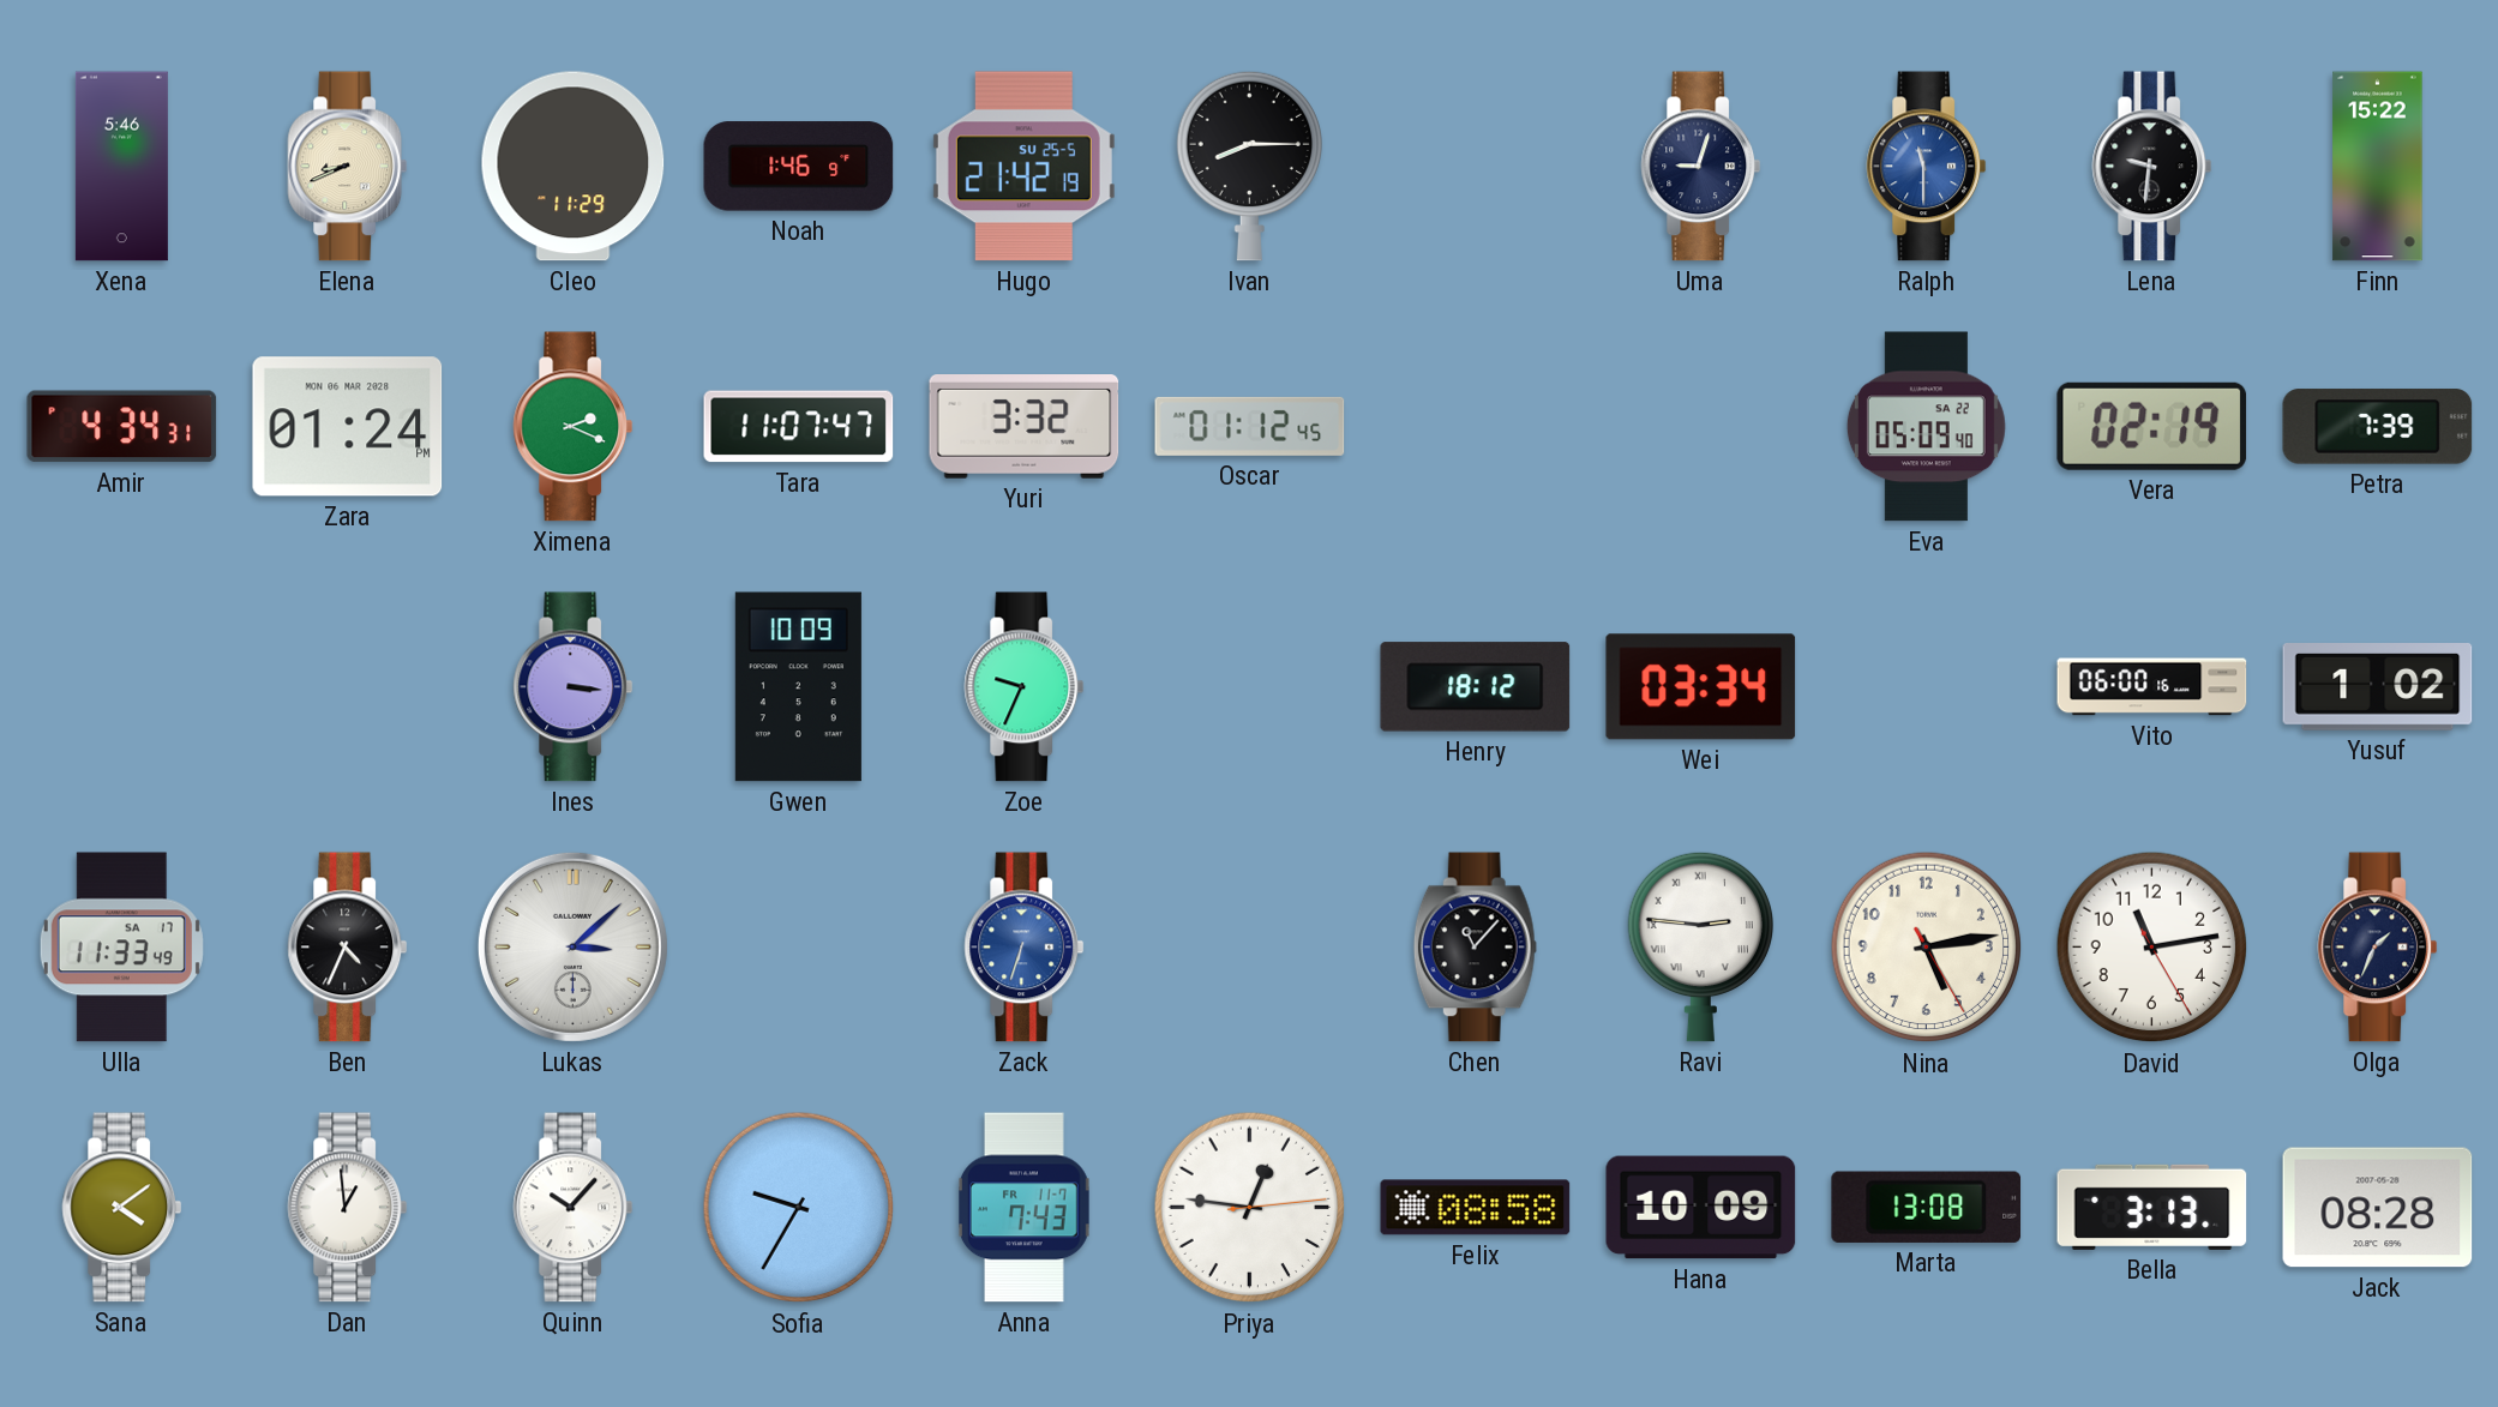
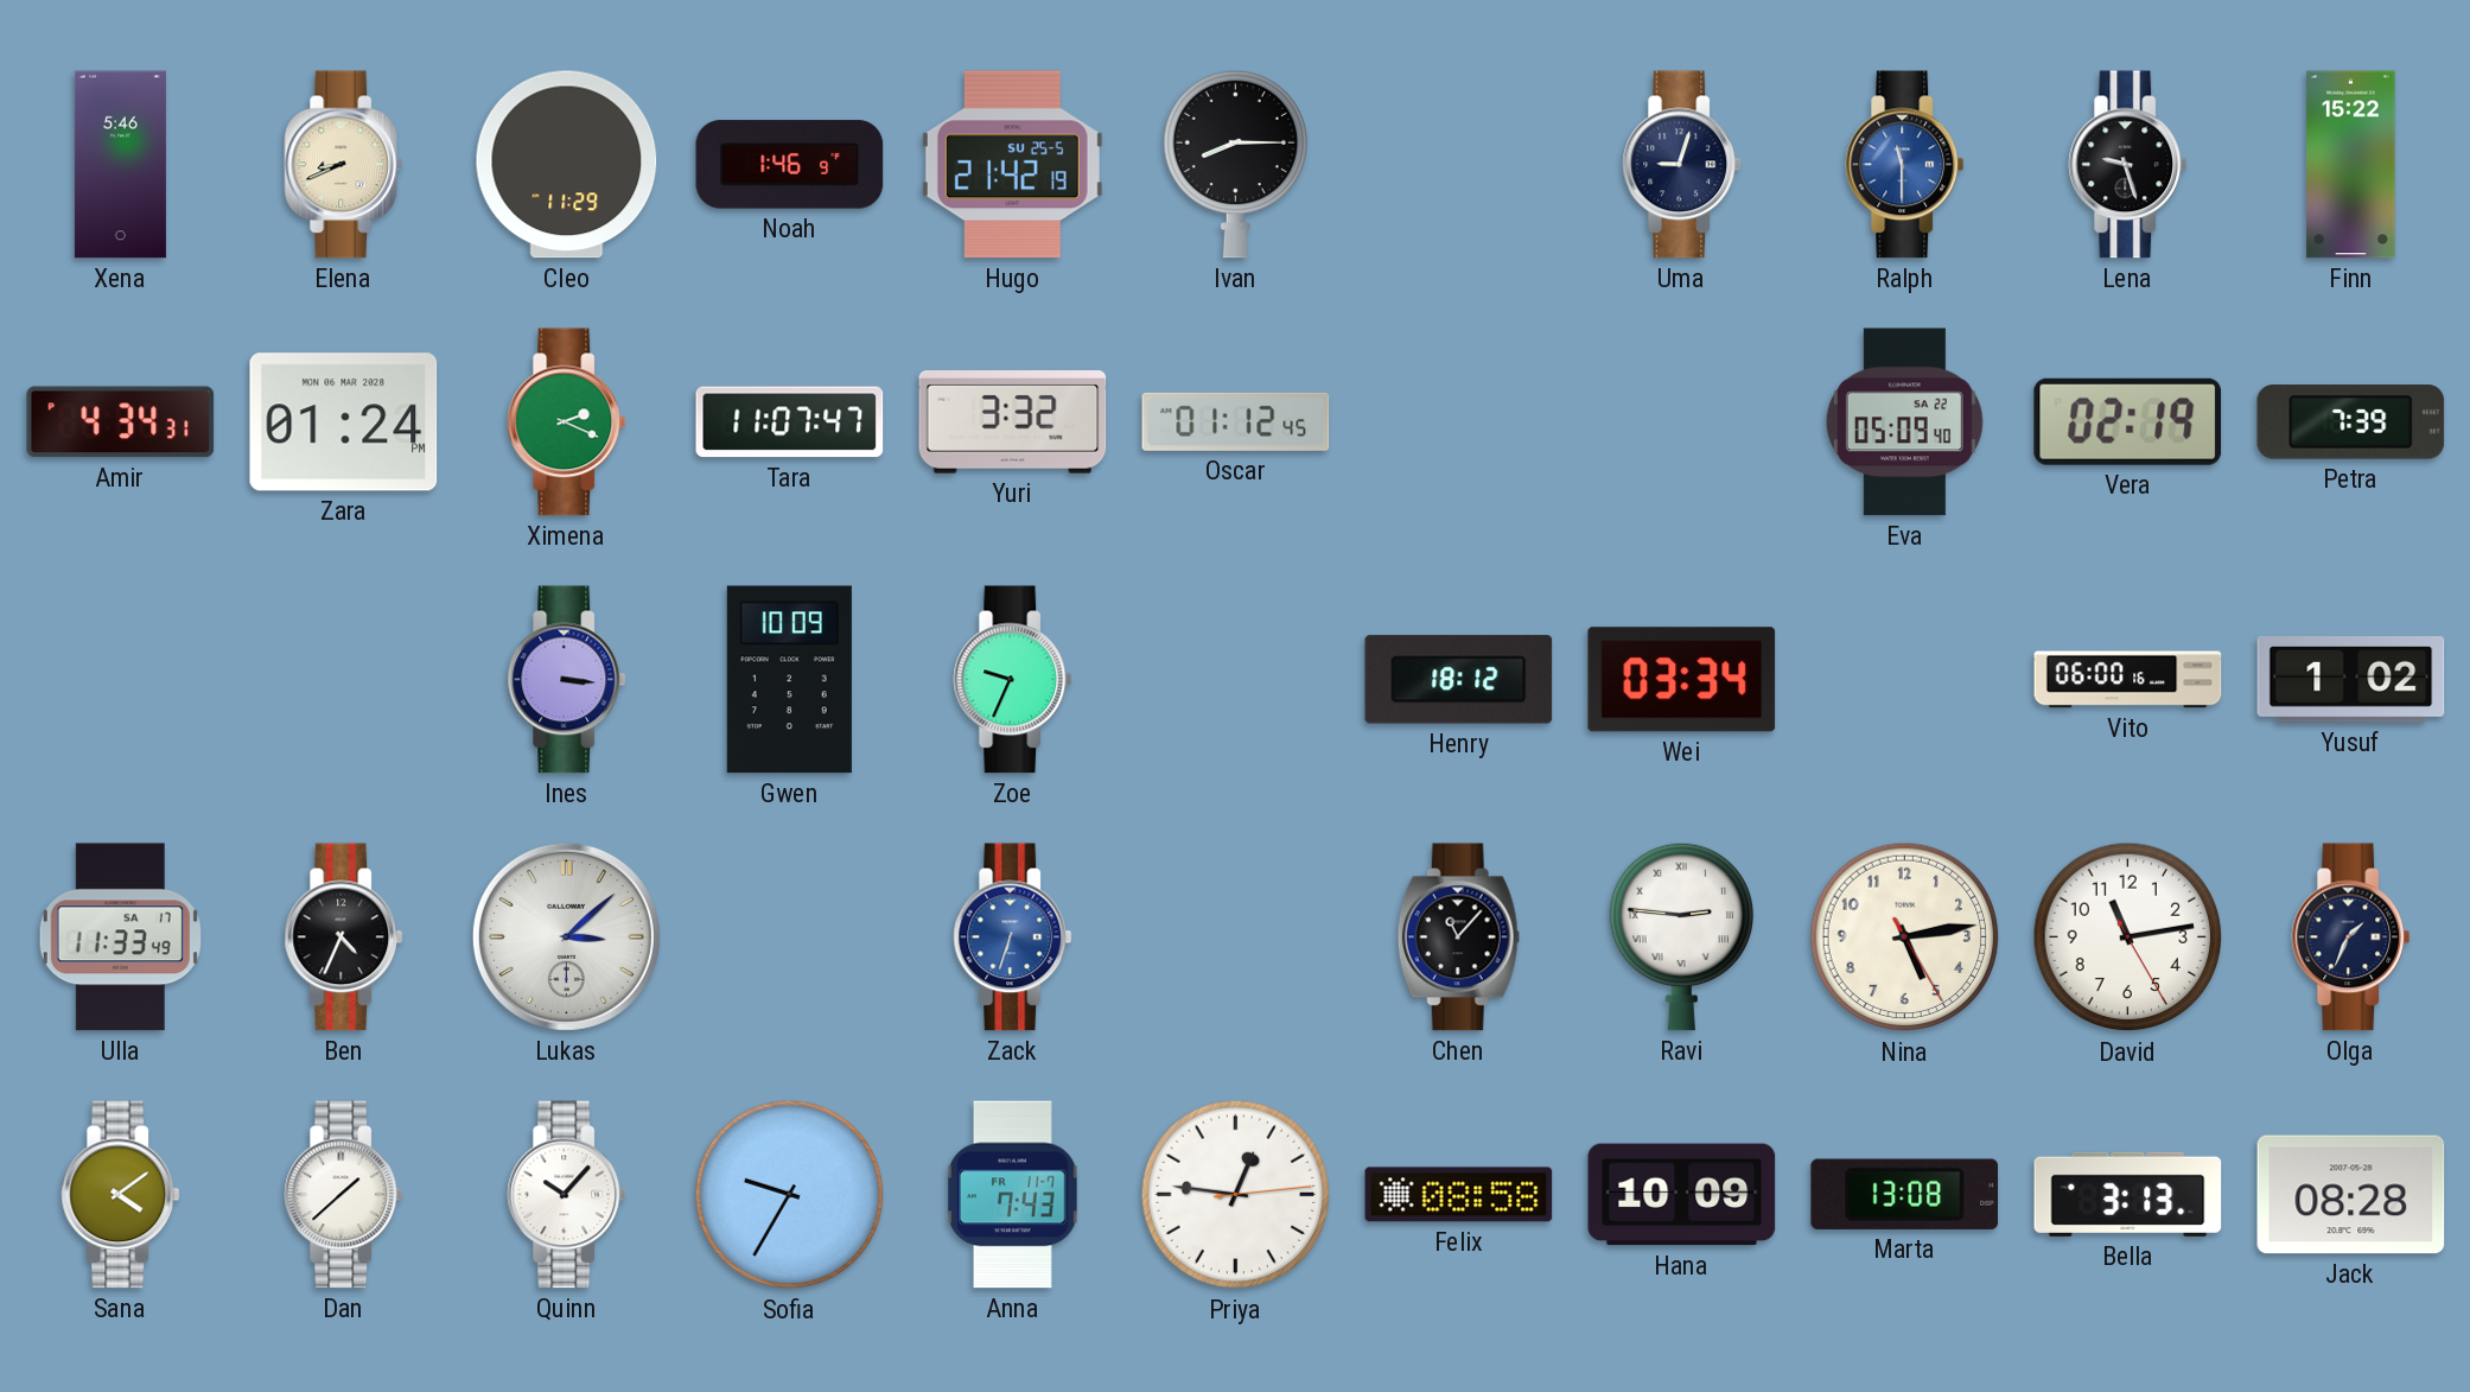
Lena: 9:31 -> 9:27 (2128, 165)
Dan: 12:59 -> 1:38 (344, 1195)
